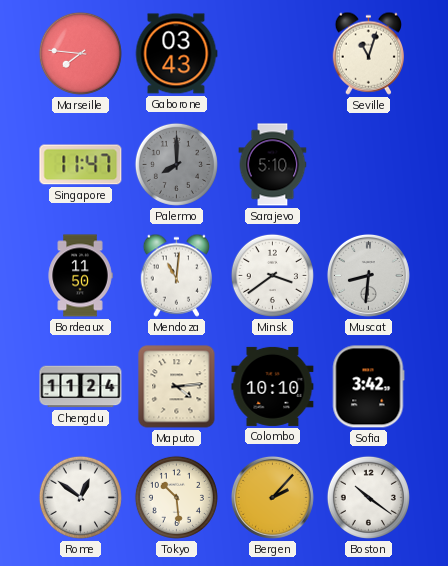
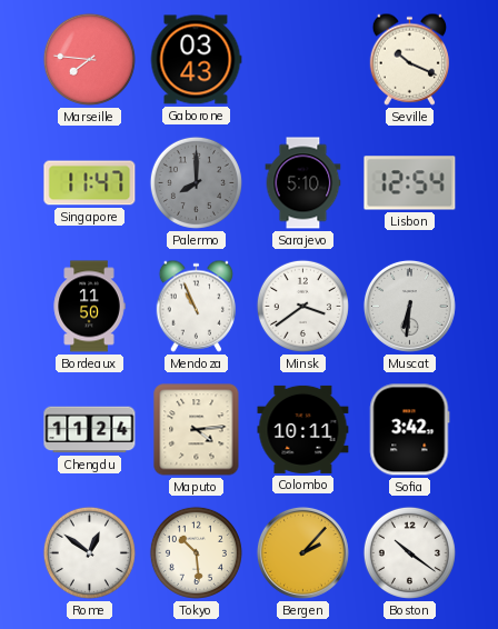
Seville: 11:03 -> 10:19 (409, 59)
Lisbon: none -> 12:54 (410, 183)
Mendoza: 11:01 -> 10:56 (196, 306)
Muscat: 8:31 -> 6:31 (409, 306)
Colombo: 10:10 -> 10:11 (303, 429)
